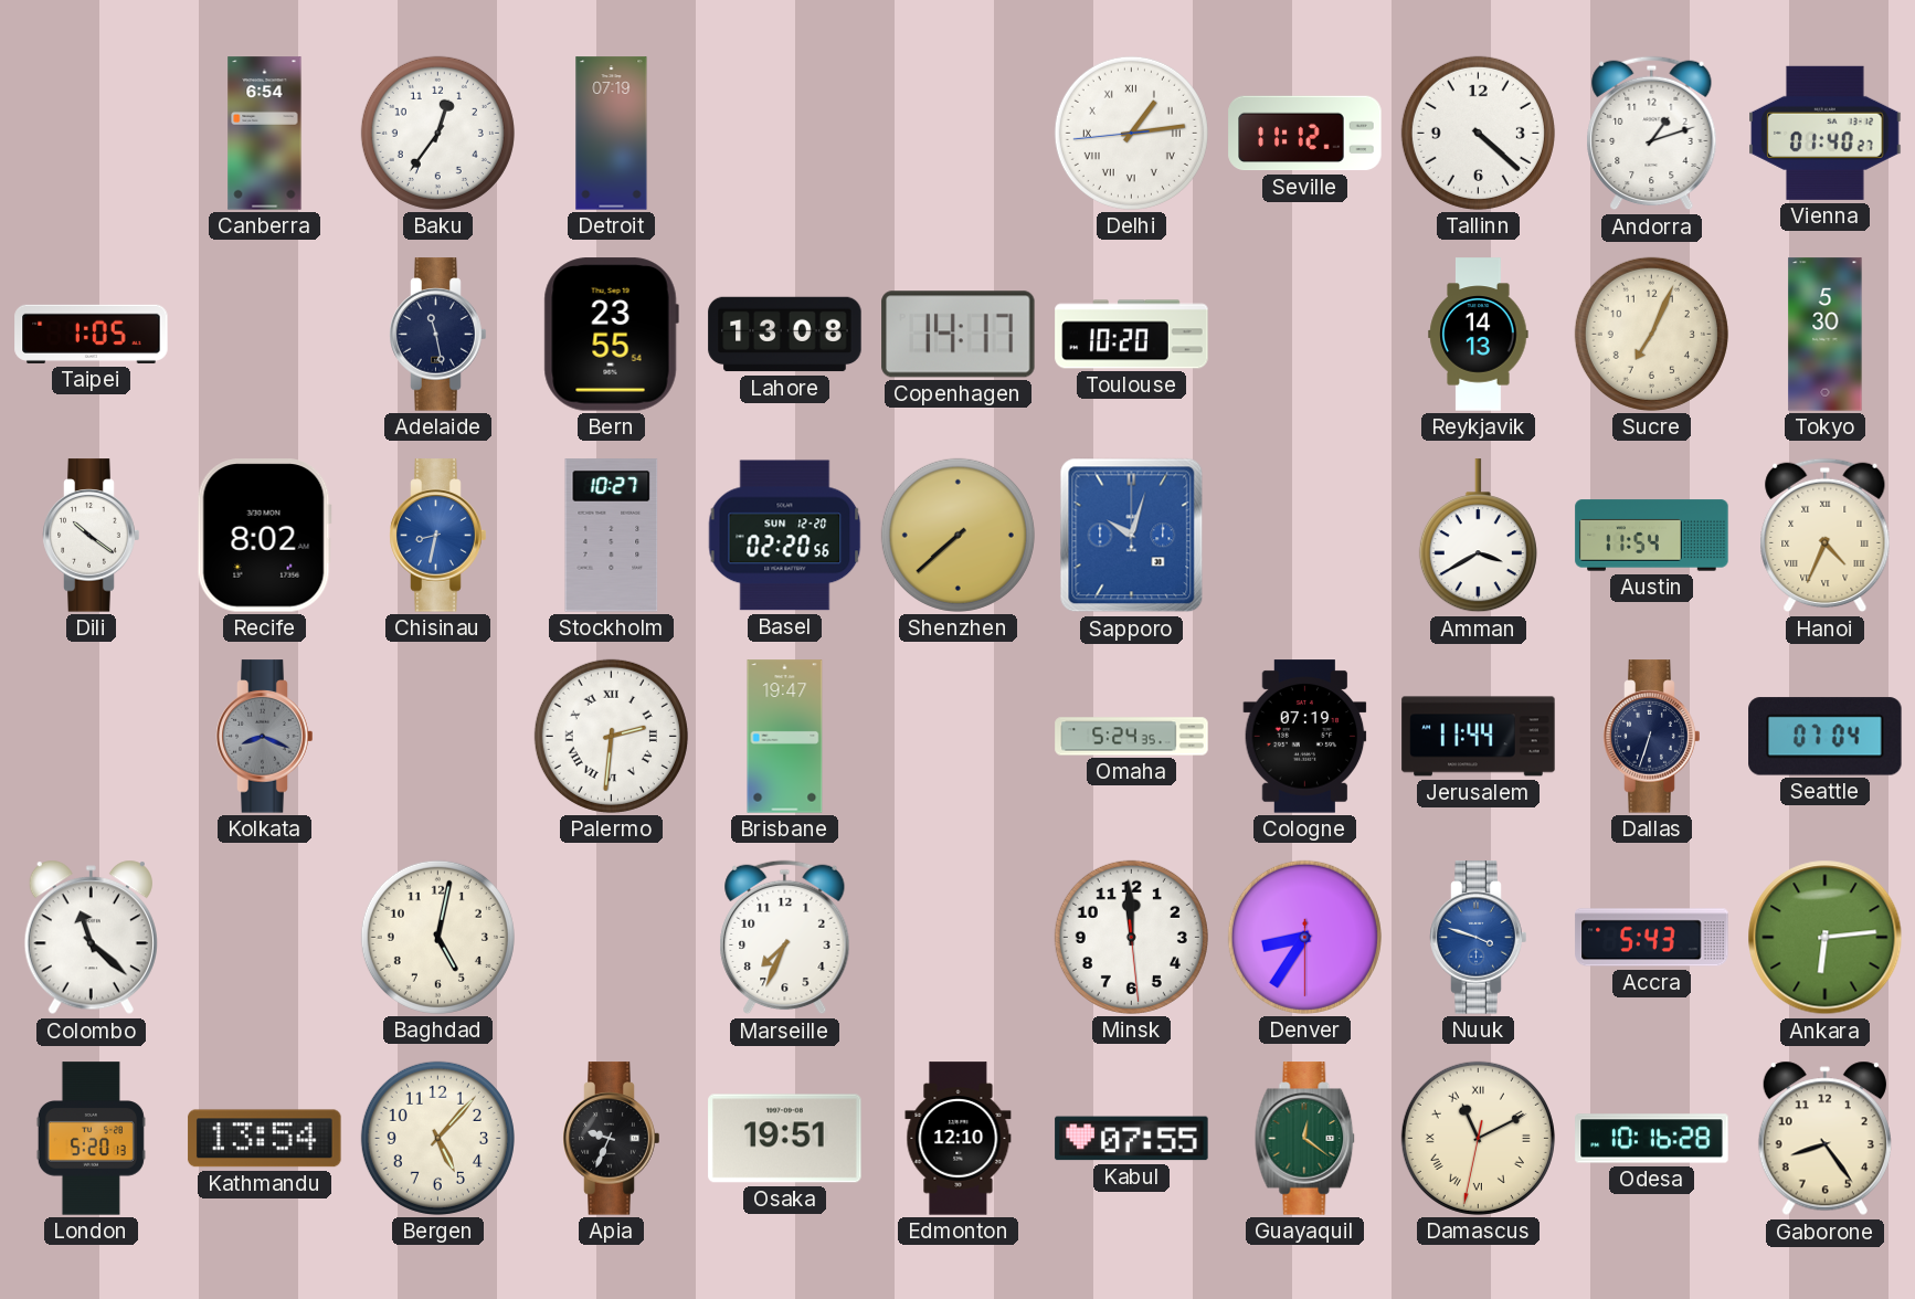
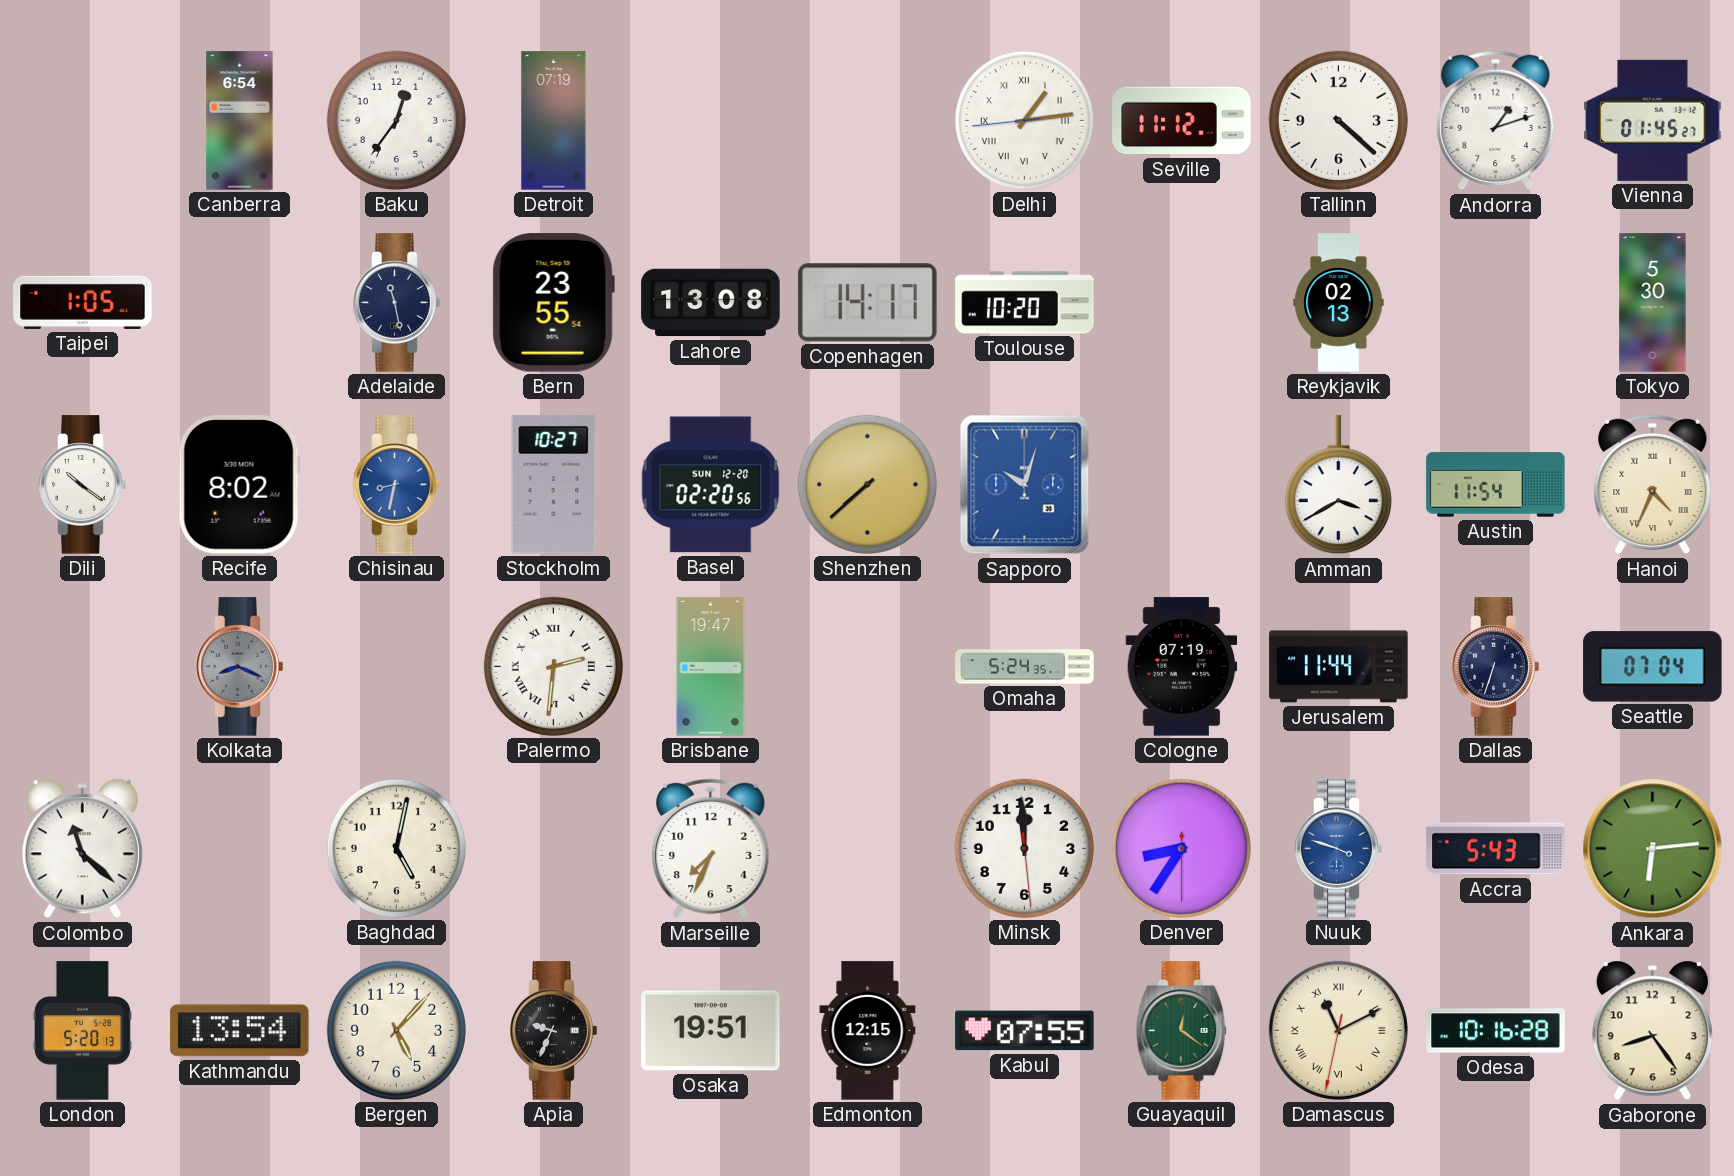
Vienna: 01:40 -> 01:45 (1653, 120)
Reykjavik: 14:13 -> 02:13 (1339, 303)
Sucre: 7:04 -> none (1651, 334)
Edmonton: 12:10 -> 12:15 (868, 1031)
